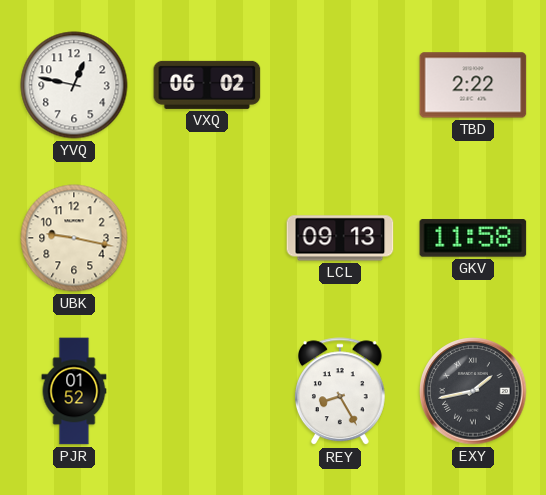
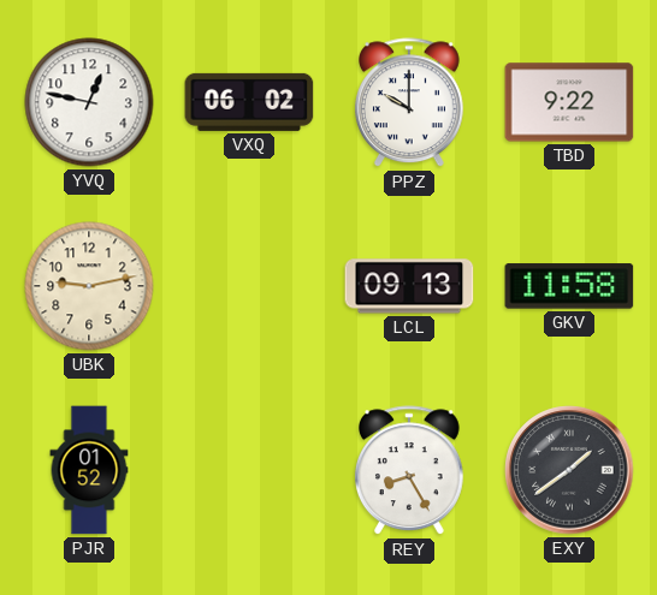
PPZ: none -> 10:00 (409, 103)
TBD: 2:22 -> 9:22 (569, 102)
UBK: 9:17 -> 9:13 (89, 286)
EXY: 1:43 -> 1:39 (569, 470)
